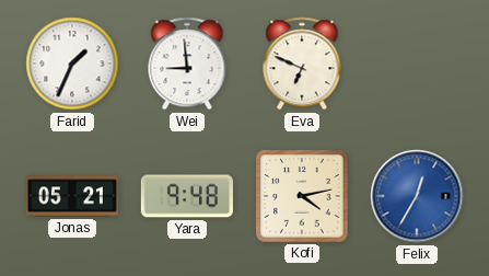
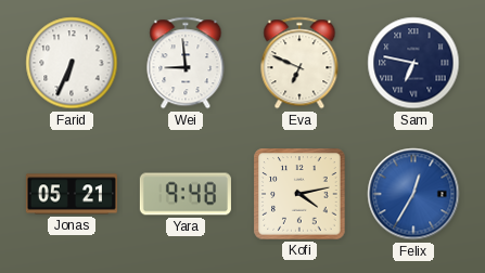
Farid: 1:34 -> 6:34 (72, 63)
Sam: none -> 6:47 (413, 63)
